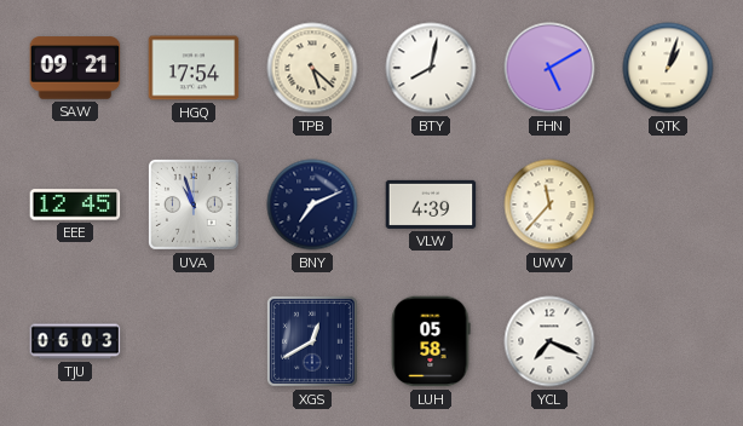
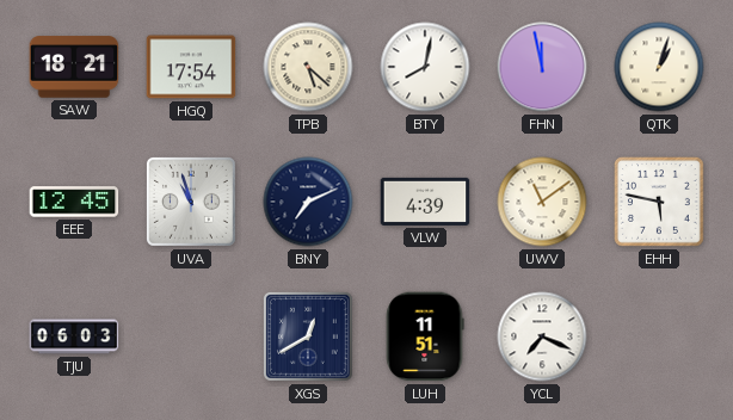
SAW: 09:21 -> 18:21 (74, 67)
FHN: 5:10 -> 11:58 (542, 67)
UWV: 11:37 -> 11:09 (542, 202)
EHH: none -> 5:47 (660, 203)
LUH: 05:58 -> 11:51 (425, 336)
